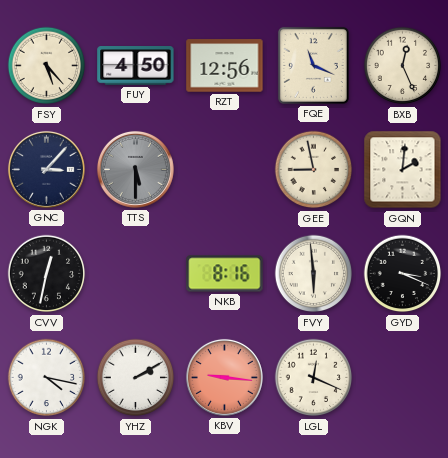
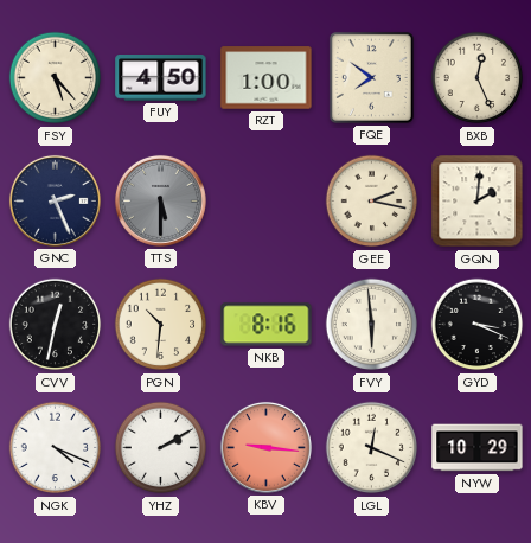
RZT: 12:56 -> 1:00 (267, 78)
FQE: 11:19 -> 7:51 (371, 77)
GNC: 3:07 -> 2:26 (55, 200)
GEE: 8:58 -> 2:17 (372, 202)
PGN: none -> 10:31 (161, 325)
NGK: 4:17 -> 4:19 (56, 448)
NYW: none -> 10:29 (478, 448)
